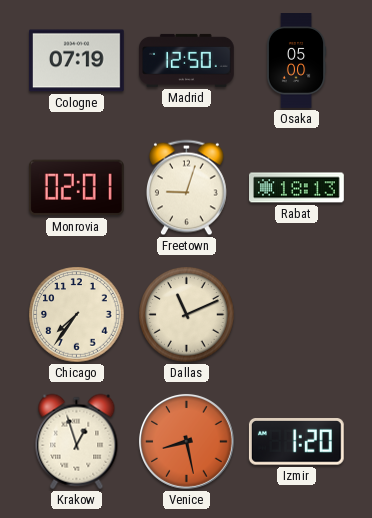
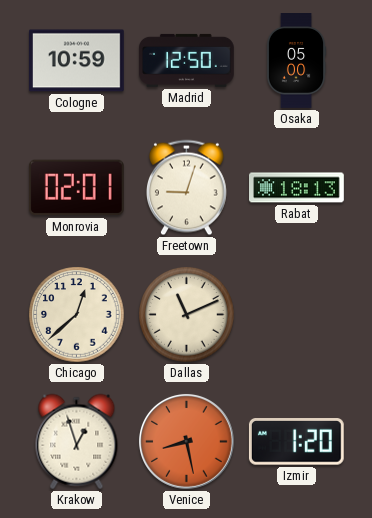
Cologne: 07:19 -> 10:59 (76, 61)
Chicago: 7:36 -> 12:38 (77, 315)
